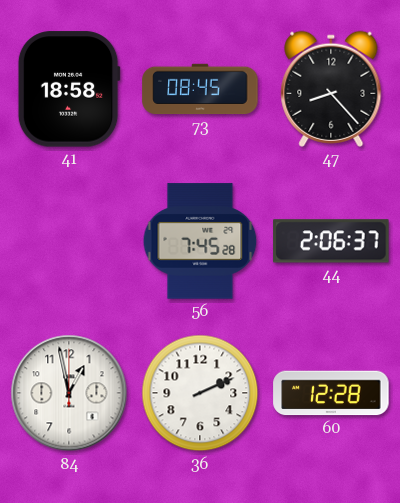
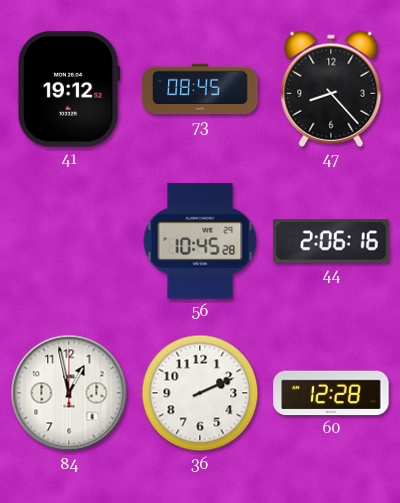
41: 18:58 -> 19:12 (69, 89)
56: 7:45 -> 10:45 (200, 241)
44: 2:06:37 -> 2:06:16 (331, 241)
